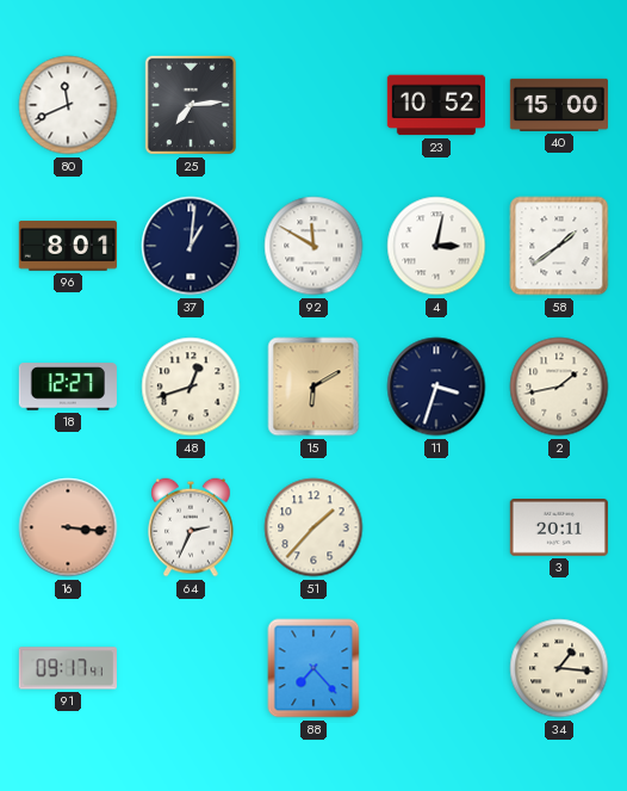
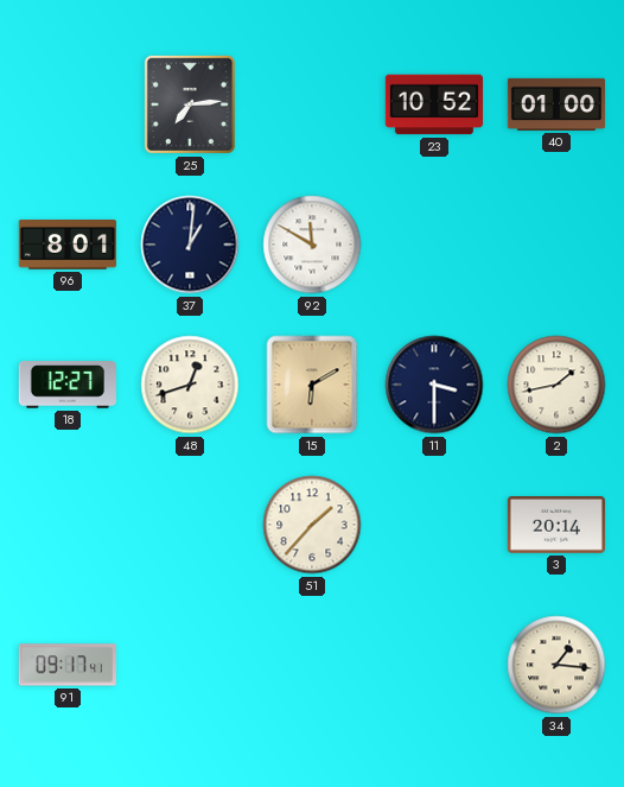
80: 11:41 -> none (68, 105)
40: 15:00 -> 01:00 (555, 104)
4: 3:02 -> none (436, 246)
58: 1:39 -> none (559, 246)
11: 3:33 -> 3:30 (434, 385)
16: 3:16 -> none (68, 527)
64: 2:34 -> none (191, 527)
3: 20:11 -> 20:14 (556, 526)
88: 7:23 -> none (313, 668)
